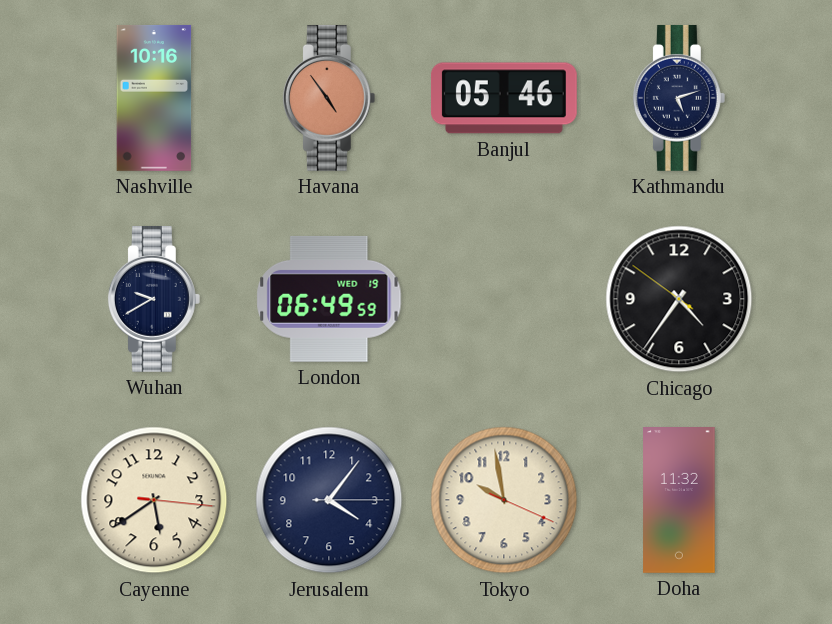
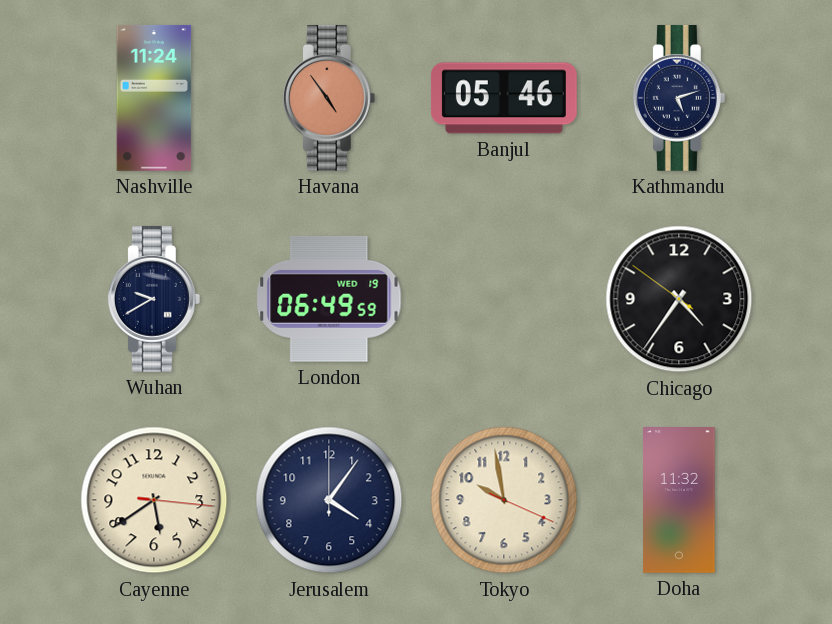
Nashville: 10:16 -> 11:24 (154, 98)
Jerusalem: 4:06:15 -> 4:06:00 (329, 500)
